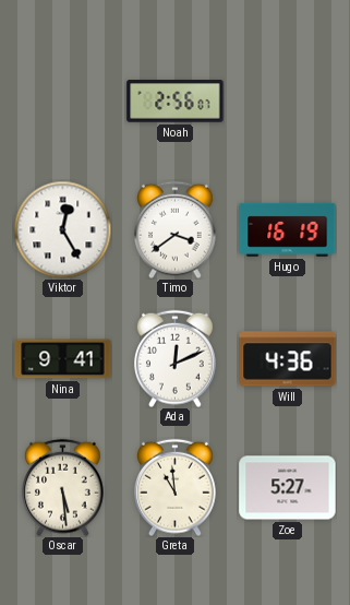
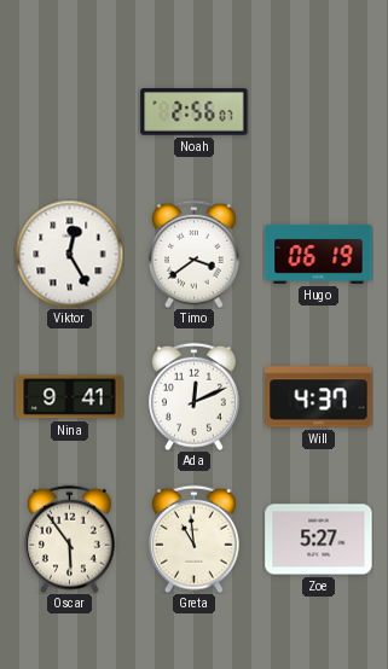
Hugo: 16:19 -> 06:19 (319, 254)
Will: 4:36 -> 4:37 (319, 397)
Oscar: 5:29 -> 5:54 (70, 539)
